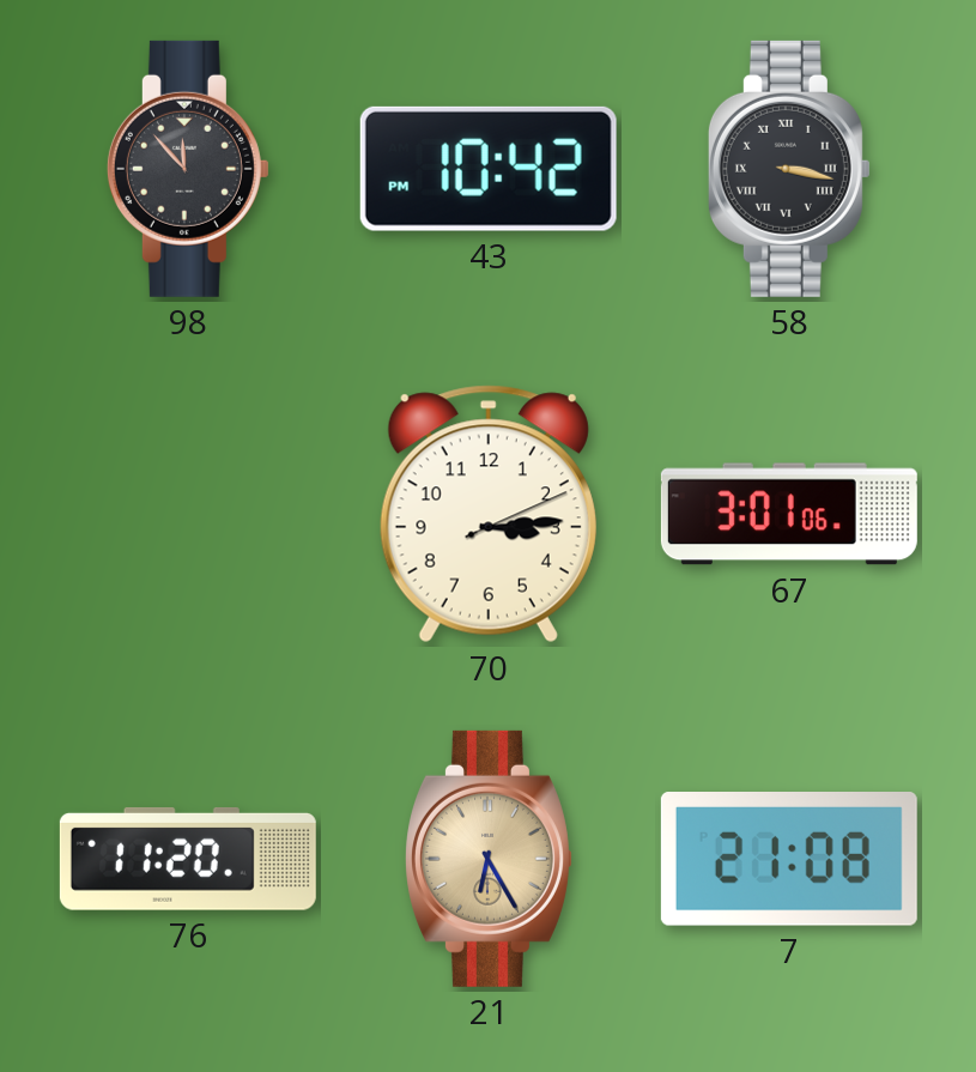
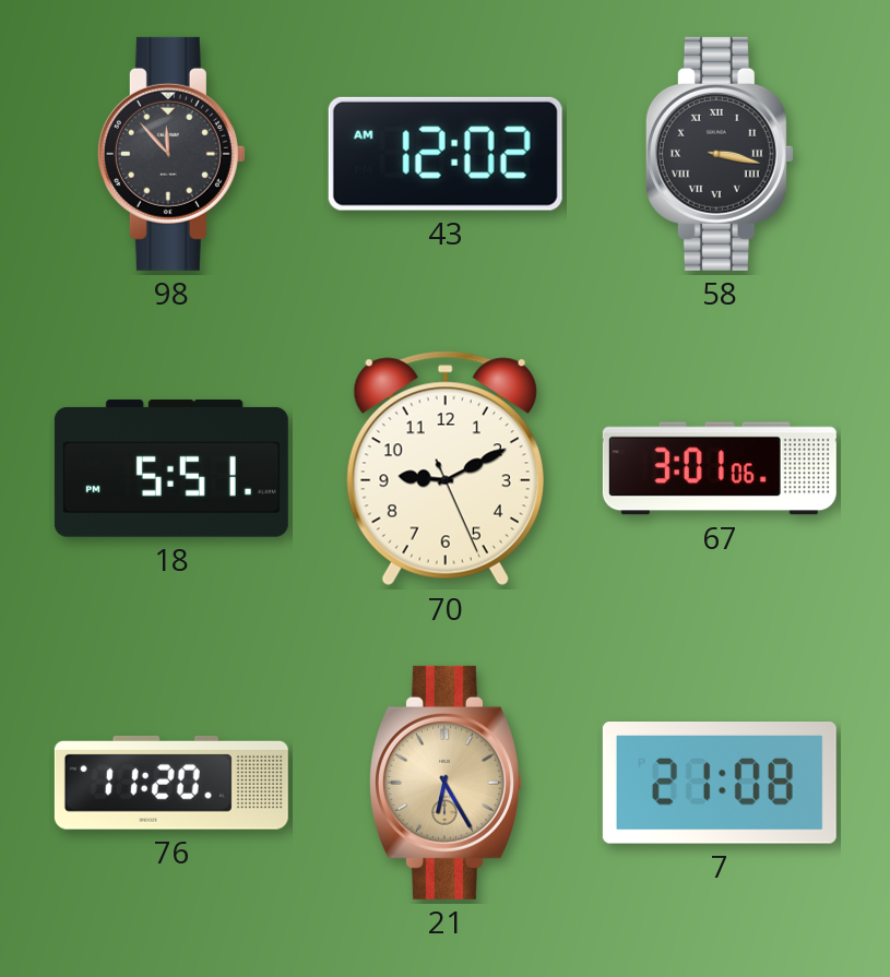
43: 10:42 -> 12:02 (446, 154)
18: none -> 5:51 (171, 468)
70: 3:14 -> 9:10 (446, 468)
